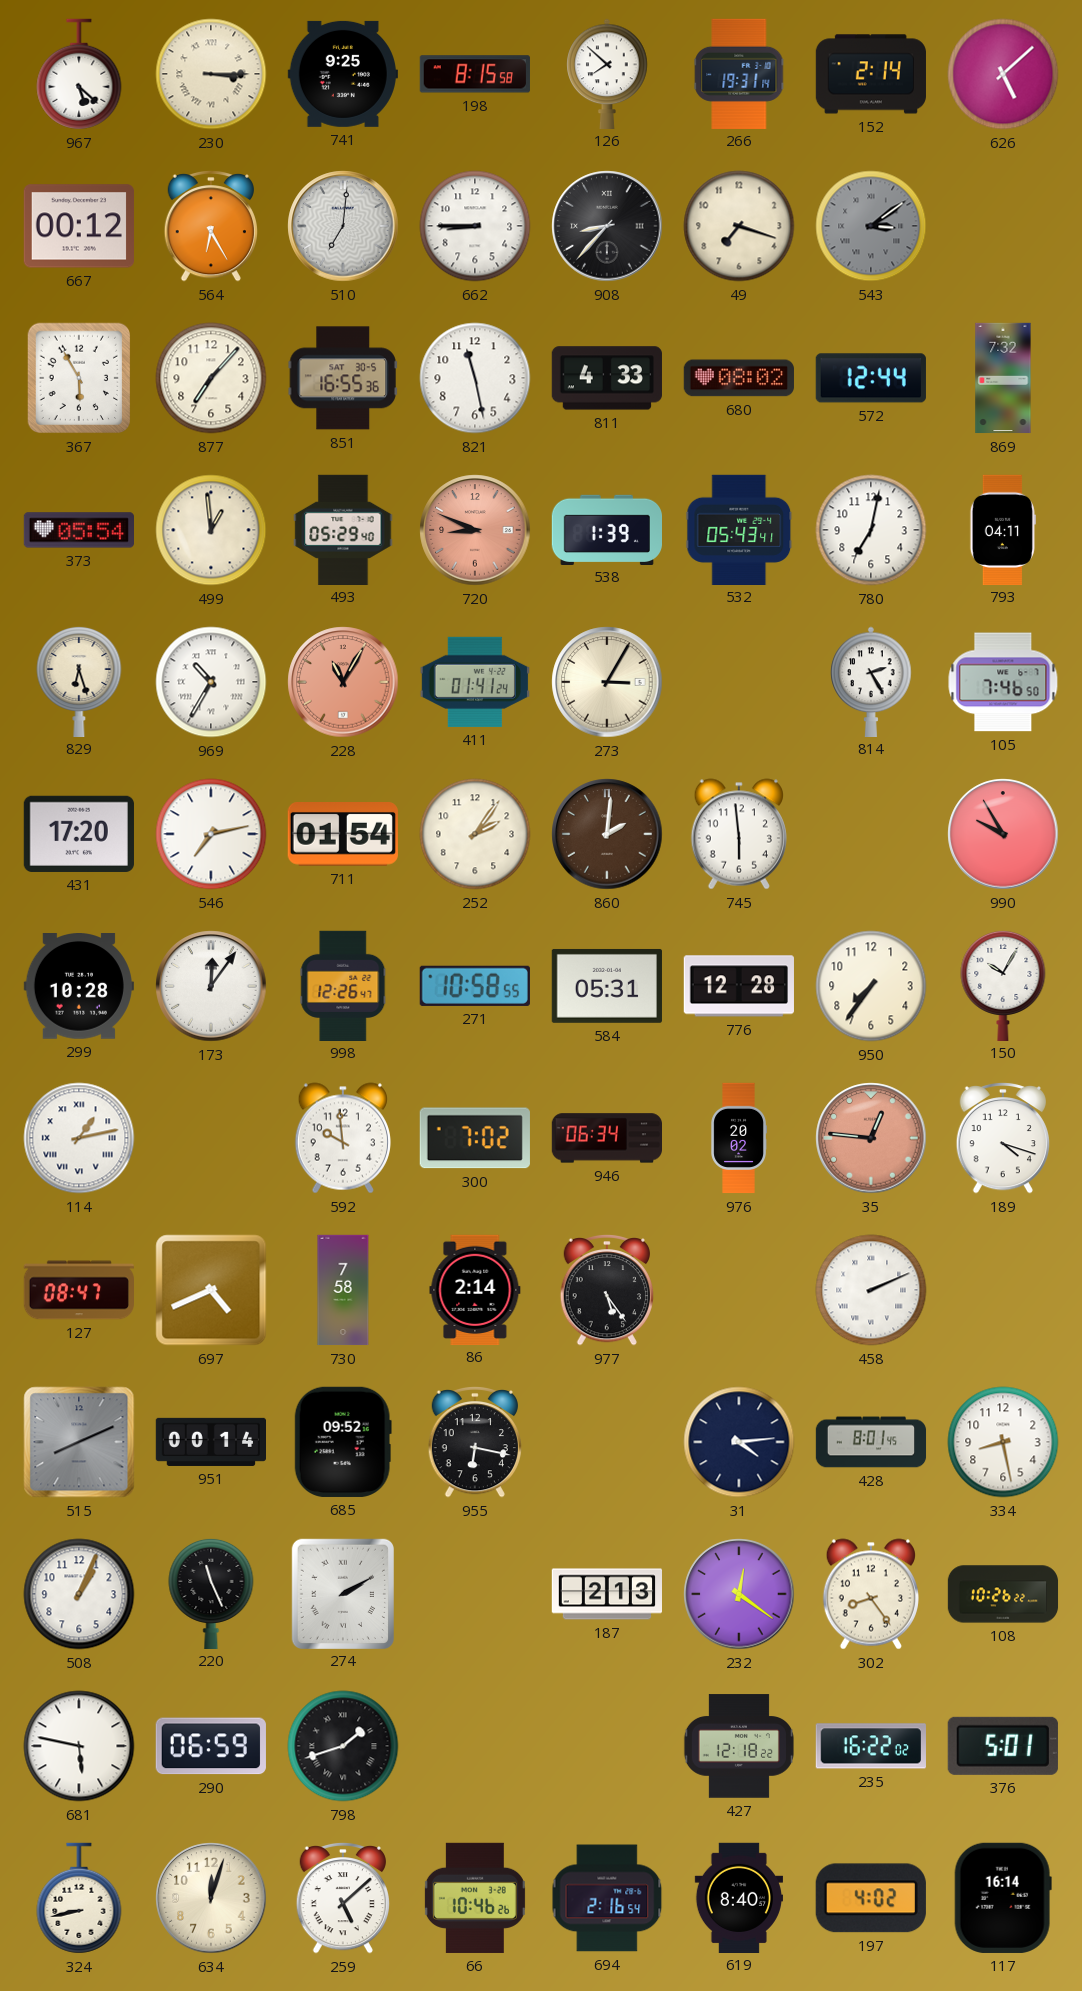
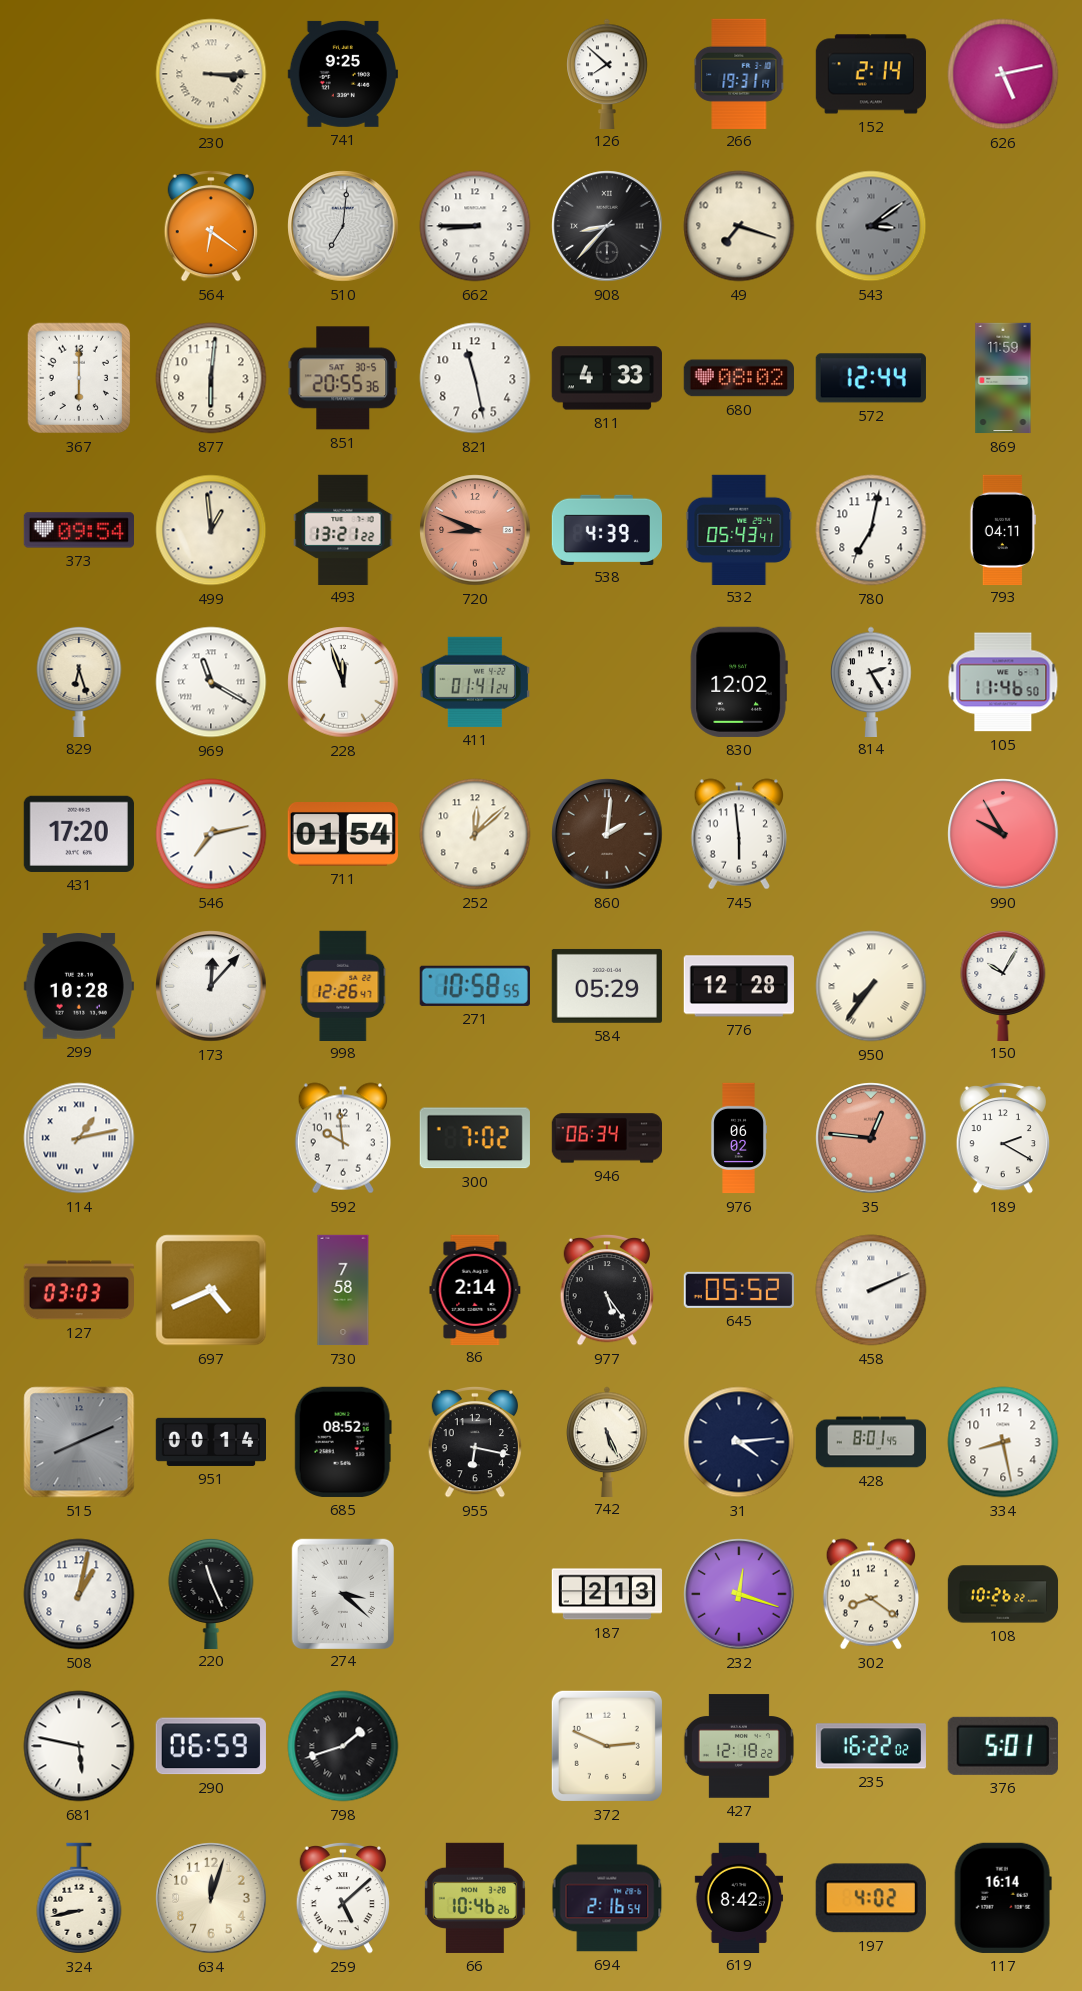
967: 5:22 -> none (79, 74)
198: 8:15 -> none (475, 74)
626: 5:08 -> 5:13 (1003, 74)
667: 00:12 -> none (79, 226)
564: 6:25 -> 6:21 (210, 226)
367: 5:55 -> 6:00 (78, 378)
877: 7:07 -> 6:01 (211, 378)
851: 16:55 -> 20:55 (343, 378)
869: 7:32 -> 11:59 (1003, 378)
373: 05:54 -> 09:54 (78, 530)
493: 05:29 -> 13:21 (343, 529)
538: 1:39 -> 4:39 (606, 529)
969: 10:35 -> 11:20 (211, 682)
228: 11:05 -> 11:57 (343, 682)
228 dial: salmon -> white (343, 682)
273: 3:05 -> none (607, 682)
830: none -> 12:02 (739, 682)
105: 7:46 -> 11:46 (1003, 682)
252: 2:06 -> 12:08 (475, 834)
173: 12:06 -> 12:07 (211, 986)
584: 05:31 -> 05:29 (607, 986)
950 numerals: Arabic -> Roman (871, 986)
976: 20:02 -> 06:02 (738, 1138)
189: 4:18 -> 2:20 (1002, 1138)
127: 08:47 -> 03:03 (78, 1290)
645: none -> 05:52 (738, 1290)
685: 09:52 -> 08:52 (343, 1442)
742: none -> 5:26 (607, 1441)
508: 1:04 -> 1:02 (79, 1594)
274: 2:10 -> 3:22 (343, 1593)
232: 12:21 -> 12:18 (739, 1594)
302: 8:24 -> 8:21 (871, 1594)
372: none -> 2:49 (607, 1746)
619: 8:40 -> 8:42 (738, 1897)
